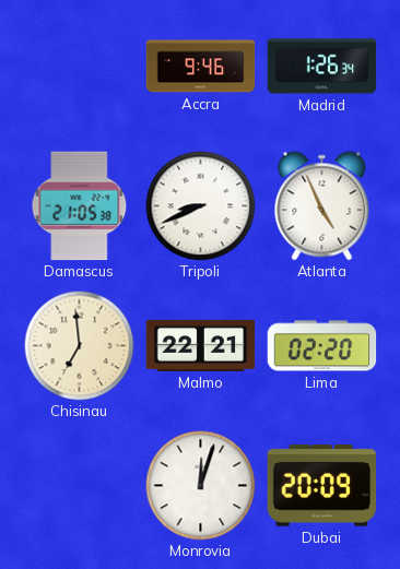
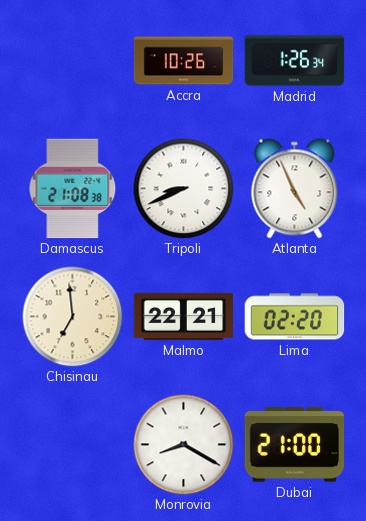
Accra: 9:46 -> 10:26 (184, 61)
Damascus: 21:05 -> 21:08 (73, 189)
Monrovia: 12:03 -> 8:20 (184, 445)
Dubai: 20:09 -> 21:00 (295, 444)
